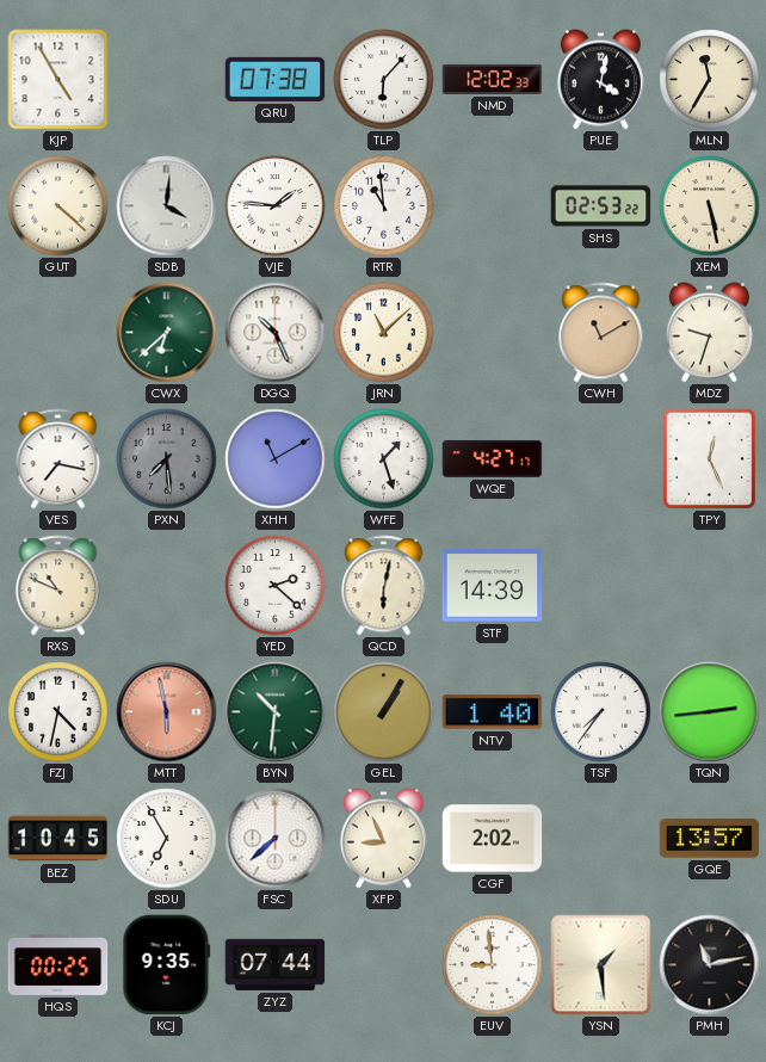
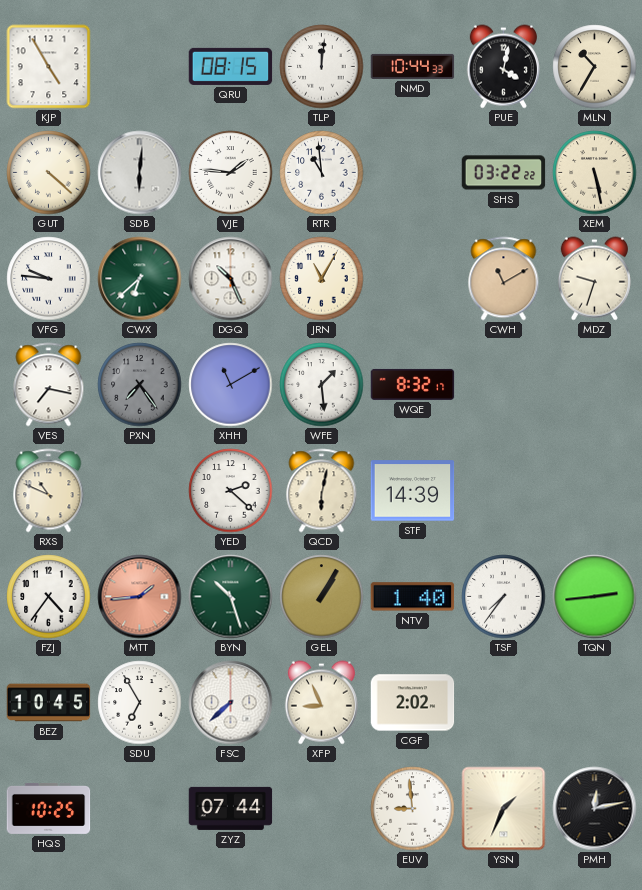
QRU: 07:38 -> 08:15 (231, 66)
TLP: 6:07 -> 12:01 (322, 67)
NMD: 12:02 -> 10:44 (413, 66)
MLN: 11:35 -> 10:35 (595, 67)
SDB: 4:01 -> 6:01 (140, 173)
SHS: 02:53 -> 03:22 (504, 173)
VFG: none -> 9:46 (49, 279)
JRN: 11:08 -> 11:05 (322, 279)
PXN: 7:29 -> 7:24 (140, 385)
WFE: 1:27 -> 1:29 (322, 385)
WQE: 4:27 -> 8:32 (413, 384)
TPY: 12:26 -> none (709, 458)
FZJ: 4:32 -> 4:36 (49, 597)
MTT: 5:58 -> 1:44 (140, 597)
BYN: 10:31 -> 10:27 (231, 597)
GQE: 13:57 -> none (710, 839)
HQS: 00:25 -> 10:25 (49, 808)
KCJ: 9:35 -> none (167, 965)
YSN: 1:29 -> 1:34 (504, 809)
PMH: 11:13 -> 12:13 (595, 809)
